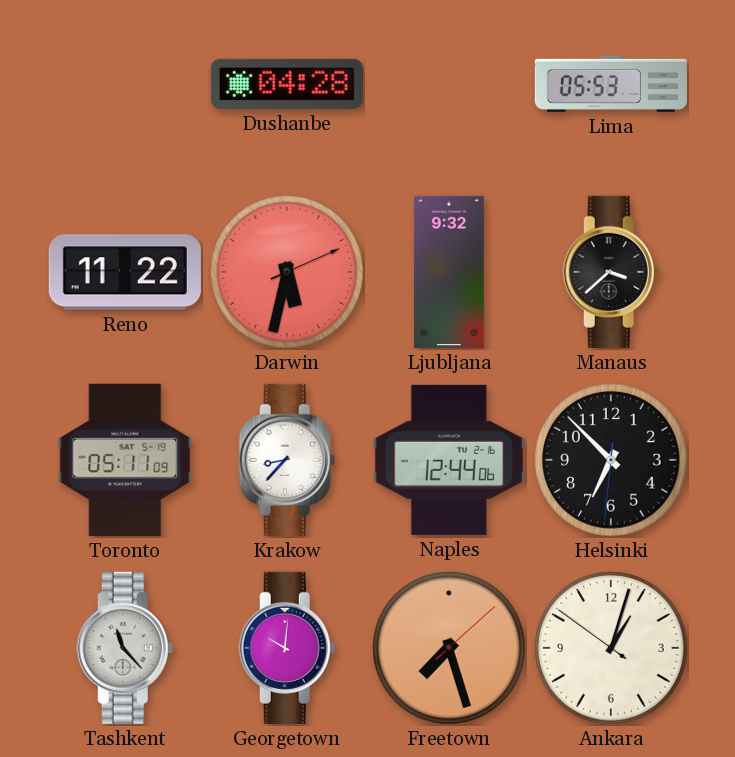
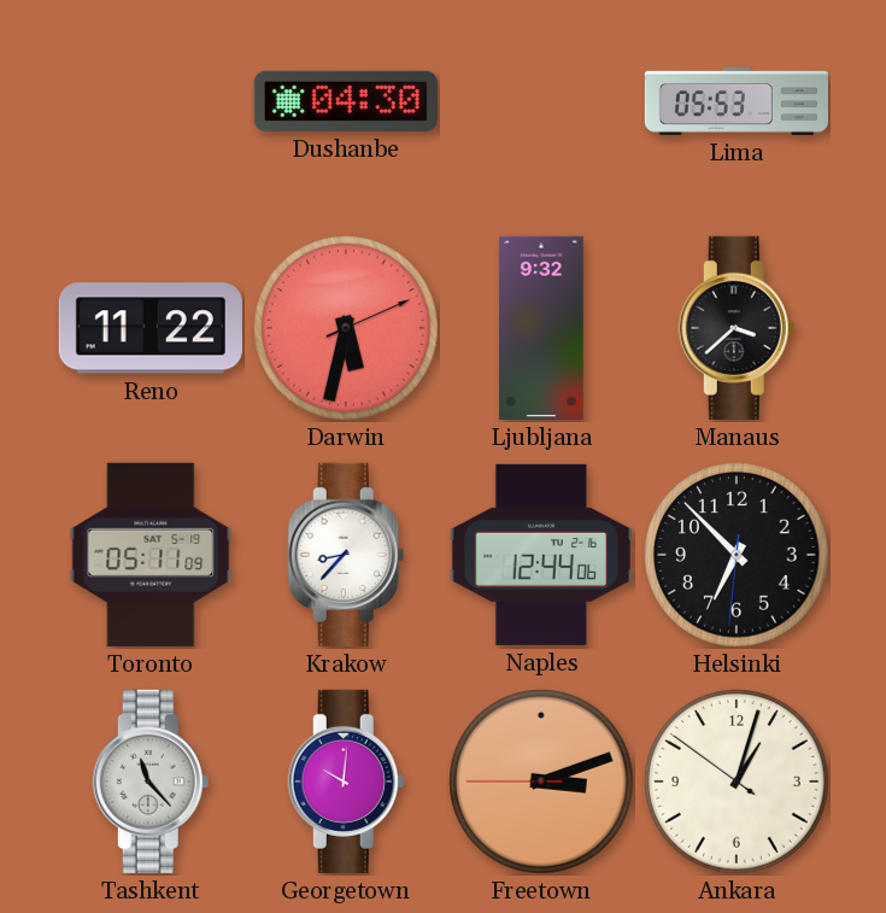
Dushanbe: 04:28 -> 04:30 (346, 101)
Freetown: 7:27 -> 3:11 (541, 782)
